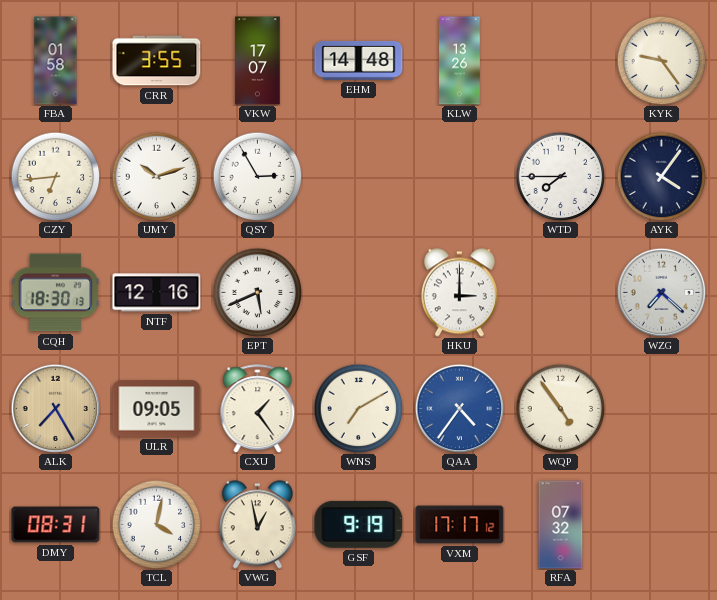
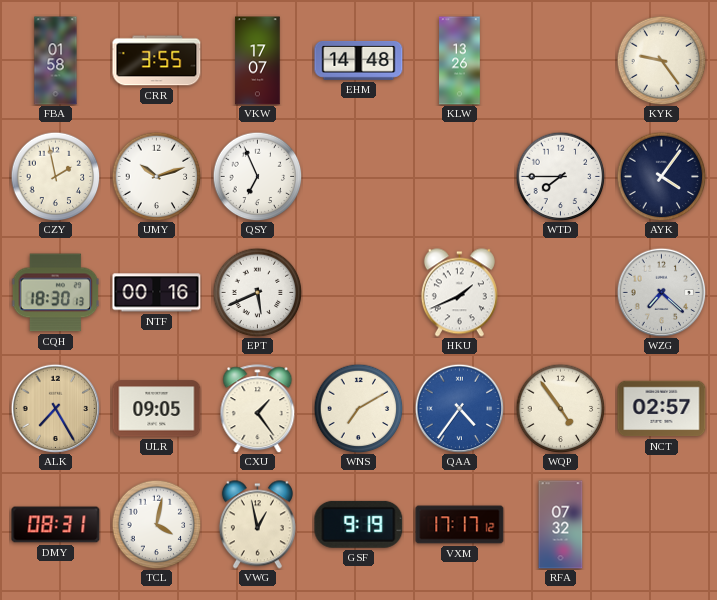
CZY: 6:44 -> 1:58 (55, 176)
QSY: 2:55 -> 6:56 (257, 176)
NTF: 12:16 -> 00:16 (157, 293)
HKU: 3:00 -> 1:41 (459, 293)
NCT: none -> 02:57 (662, 409)
